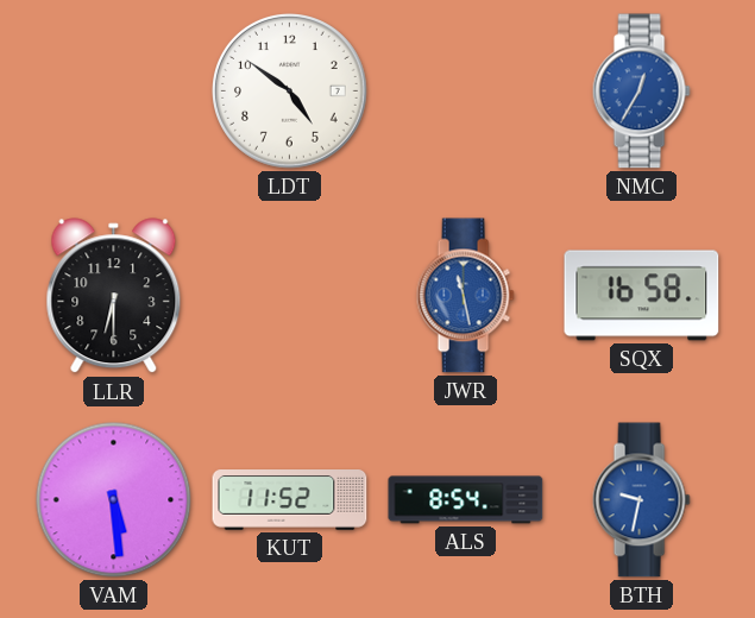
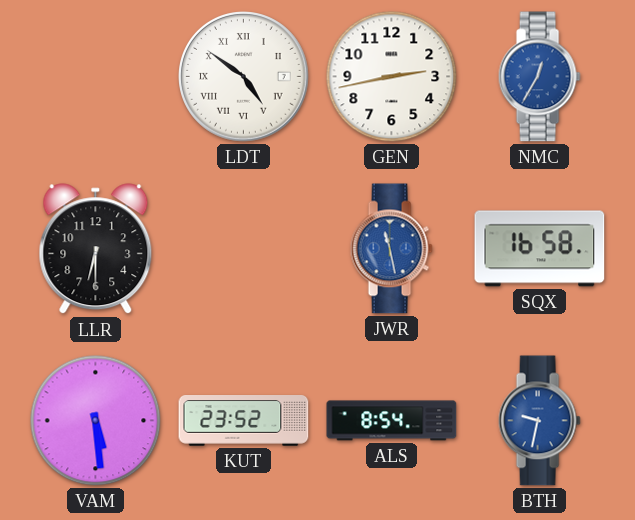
LDT numerals: Arabic -> Roman (244, 77)
GEN: none -> 2:43 (392, 77)
KUT: 11:52 -> 23:52 (244, 421)
